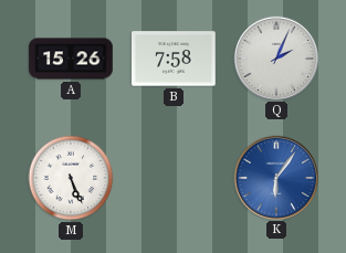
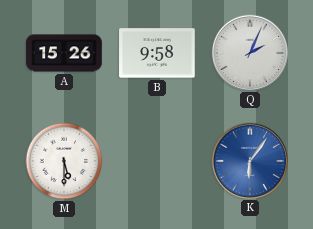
B: 7:58 -> 9:58 (157, 53)
M: 5:26 -> 5:30 (64, 161)
